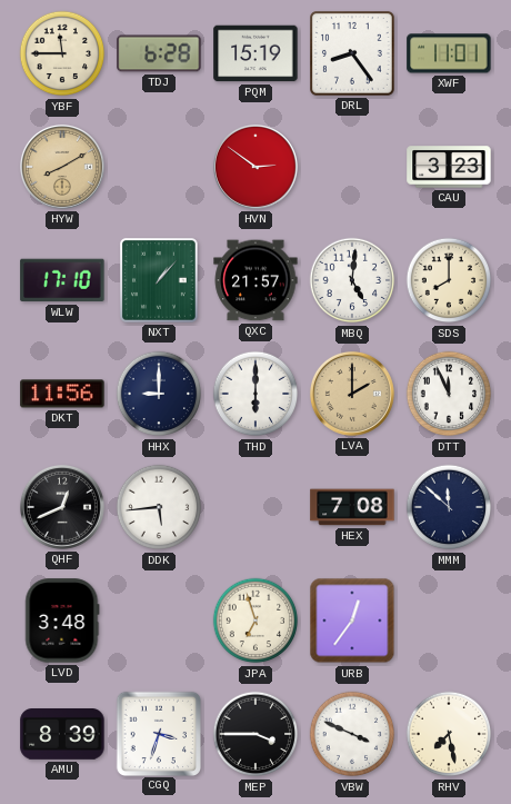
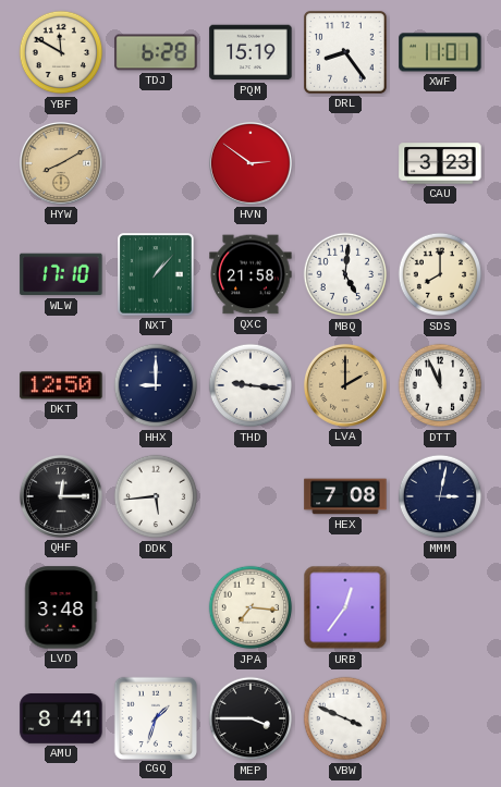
YBF: 11:45 -> 11:50 (61, 52)
QXC: 21:57 -> 21:58 (250, 274)
DKT: 11:56 -> 12:50 (61, 385)
THD: 6:00 -> 9:16 (250, 385)
QHF: 12:41 -> 12:15 (61, 496)
MMM: 11:52 -> 3:02 (440, 496)
JPA: 6:57 -> 7:16 (250, 607)
AMU: 8:39 -> 8:41 (61, 720)
CGQ: 3:33 -> 1:33 (155, 717)
RHV: 7:28 -> none (449, 734)
